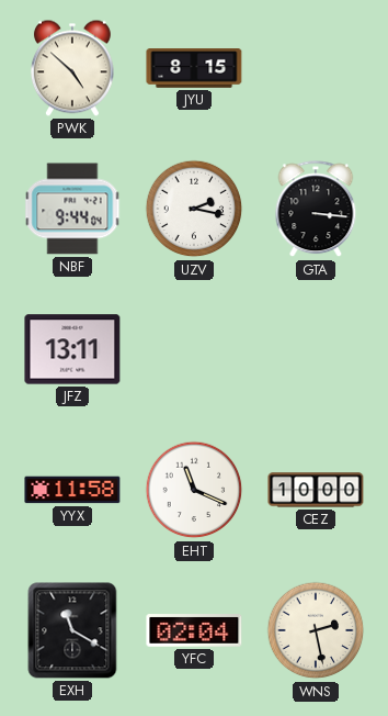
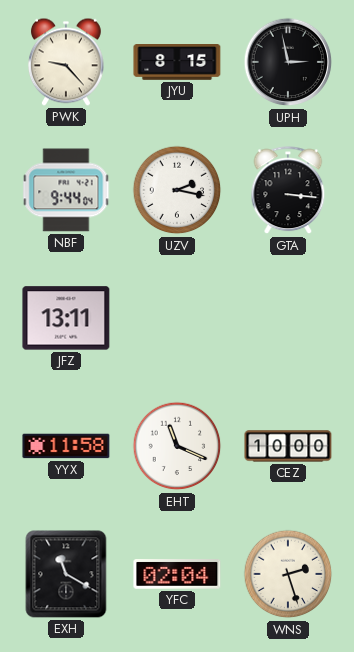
PWK: 4:52 -> 9:23 (66, 62)
UPH: none -> 2:58 (288, 62)
WNS: 2:28 -> 2:27 (288, 574)
